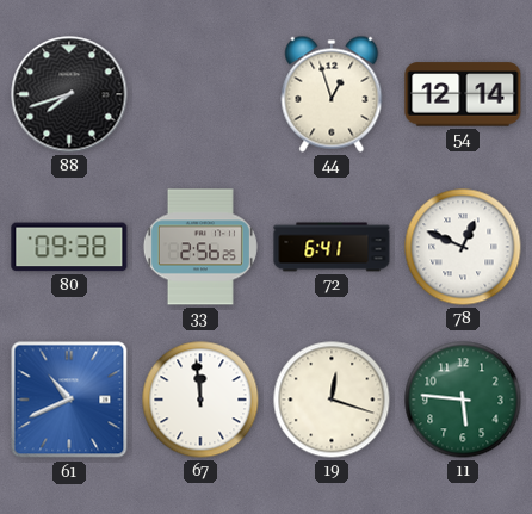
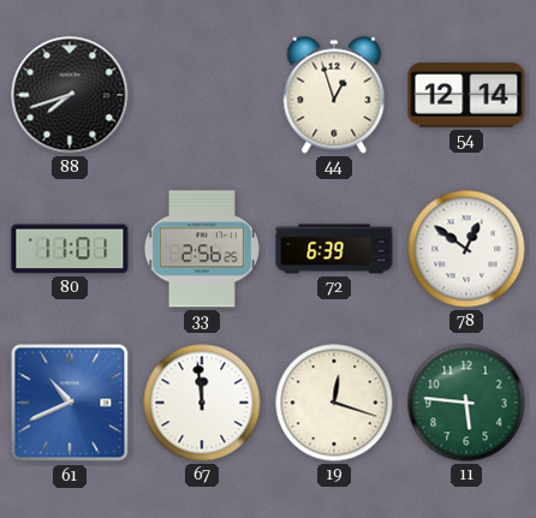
80: 09:38 -> 11:01 (70, 249)
72: 6:41 -> 6:39 (334, 249)
78: 12:49 -> 12:51 (466, 249)
